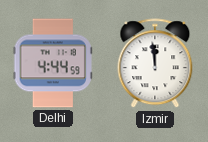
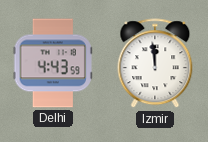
Delhi: 4:44 -> 4:43 (53, 63)
